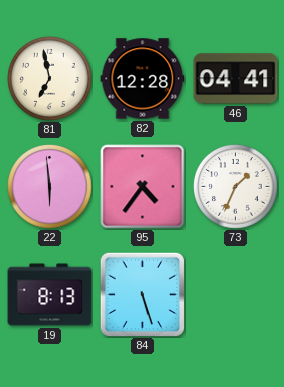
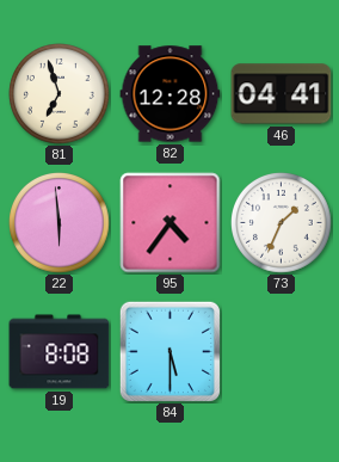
81: 6:58 -> 6:57 (60, 94)
19: 8:13 -> 8:08 (60, 352)
84: 5:27 -> 5:30 (169, 351)
